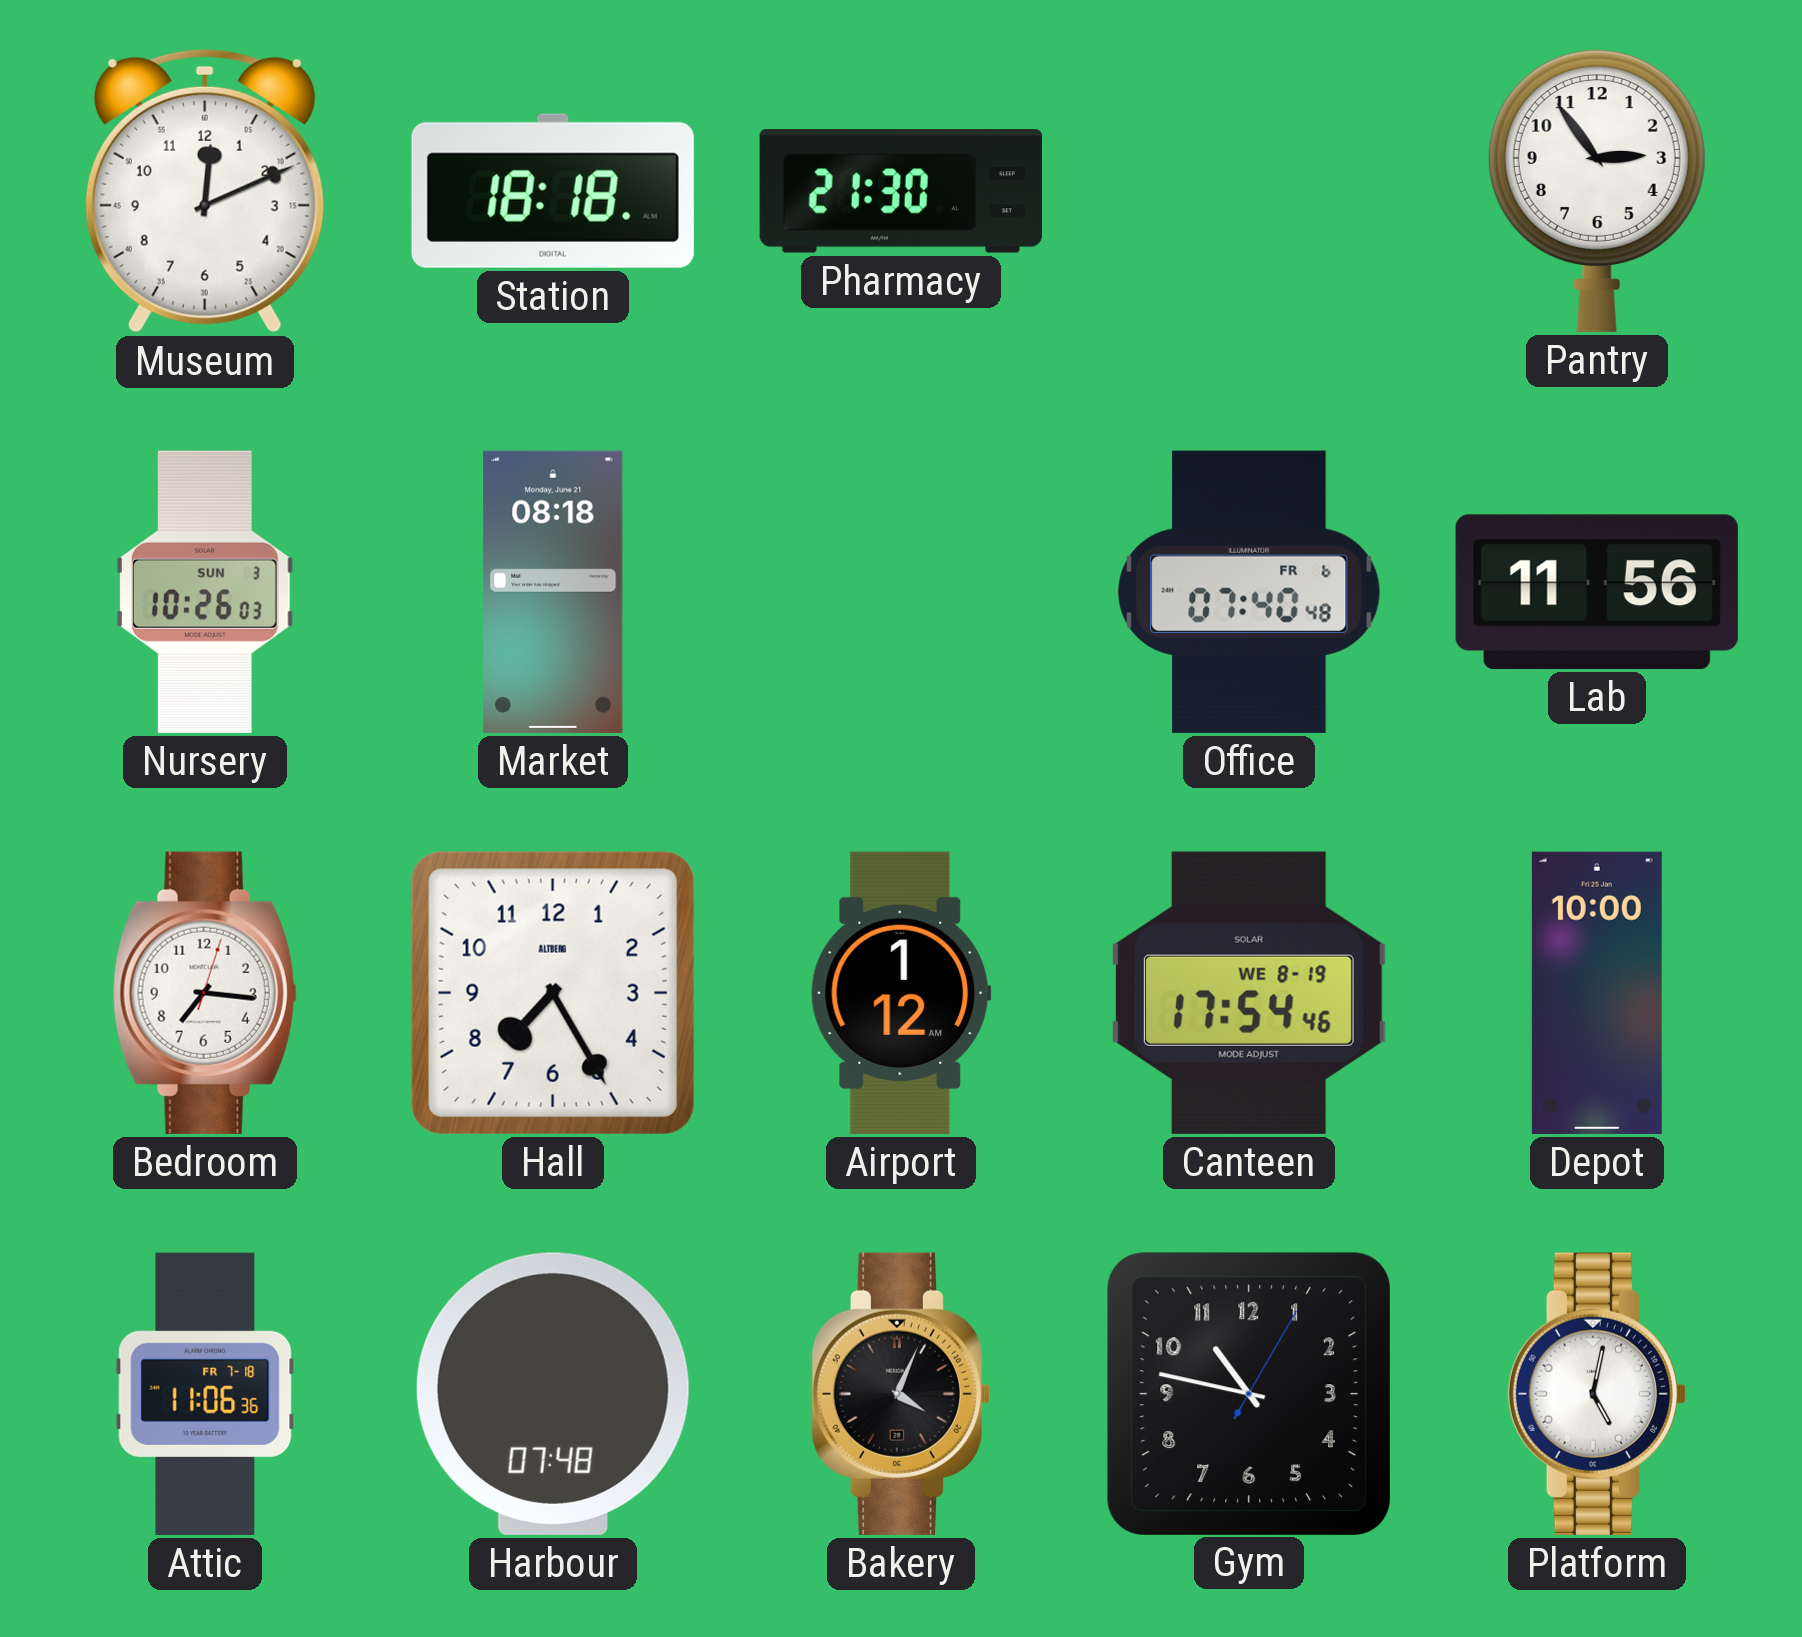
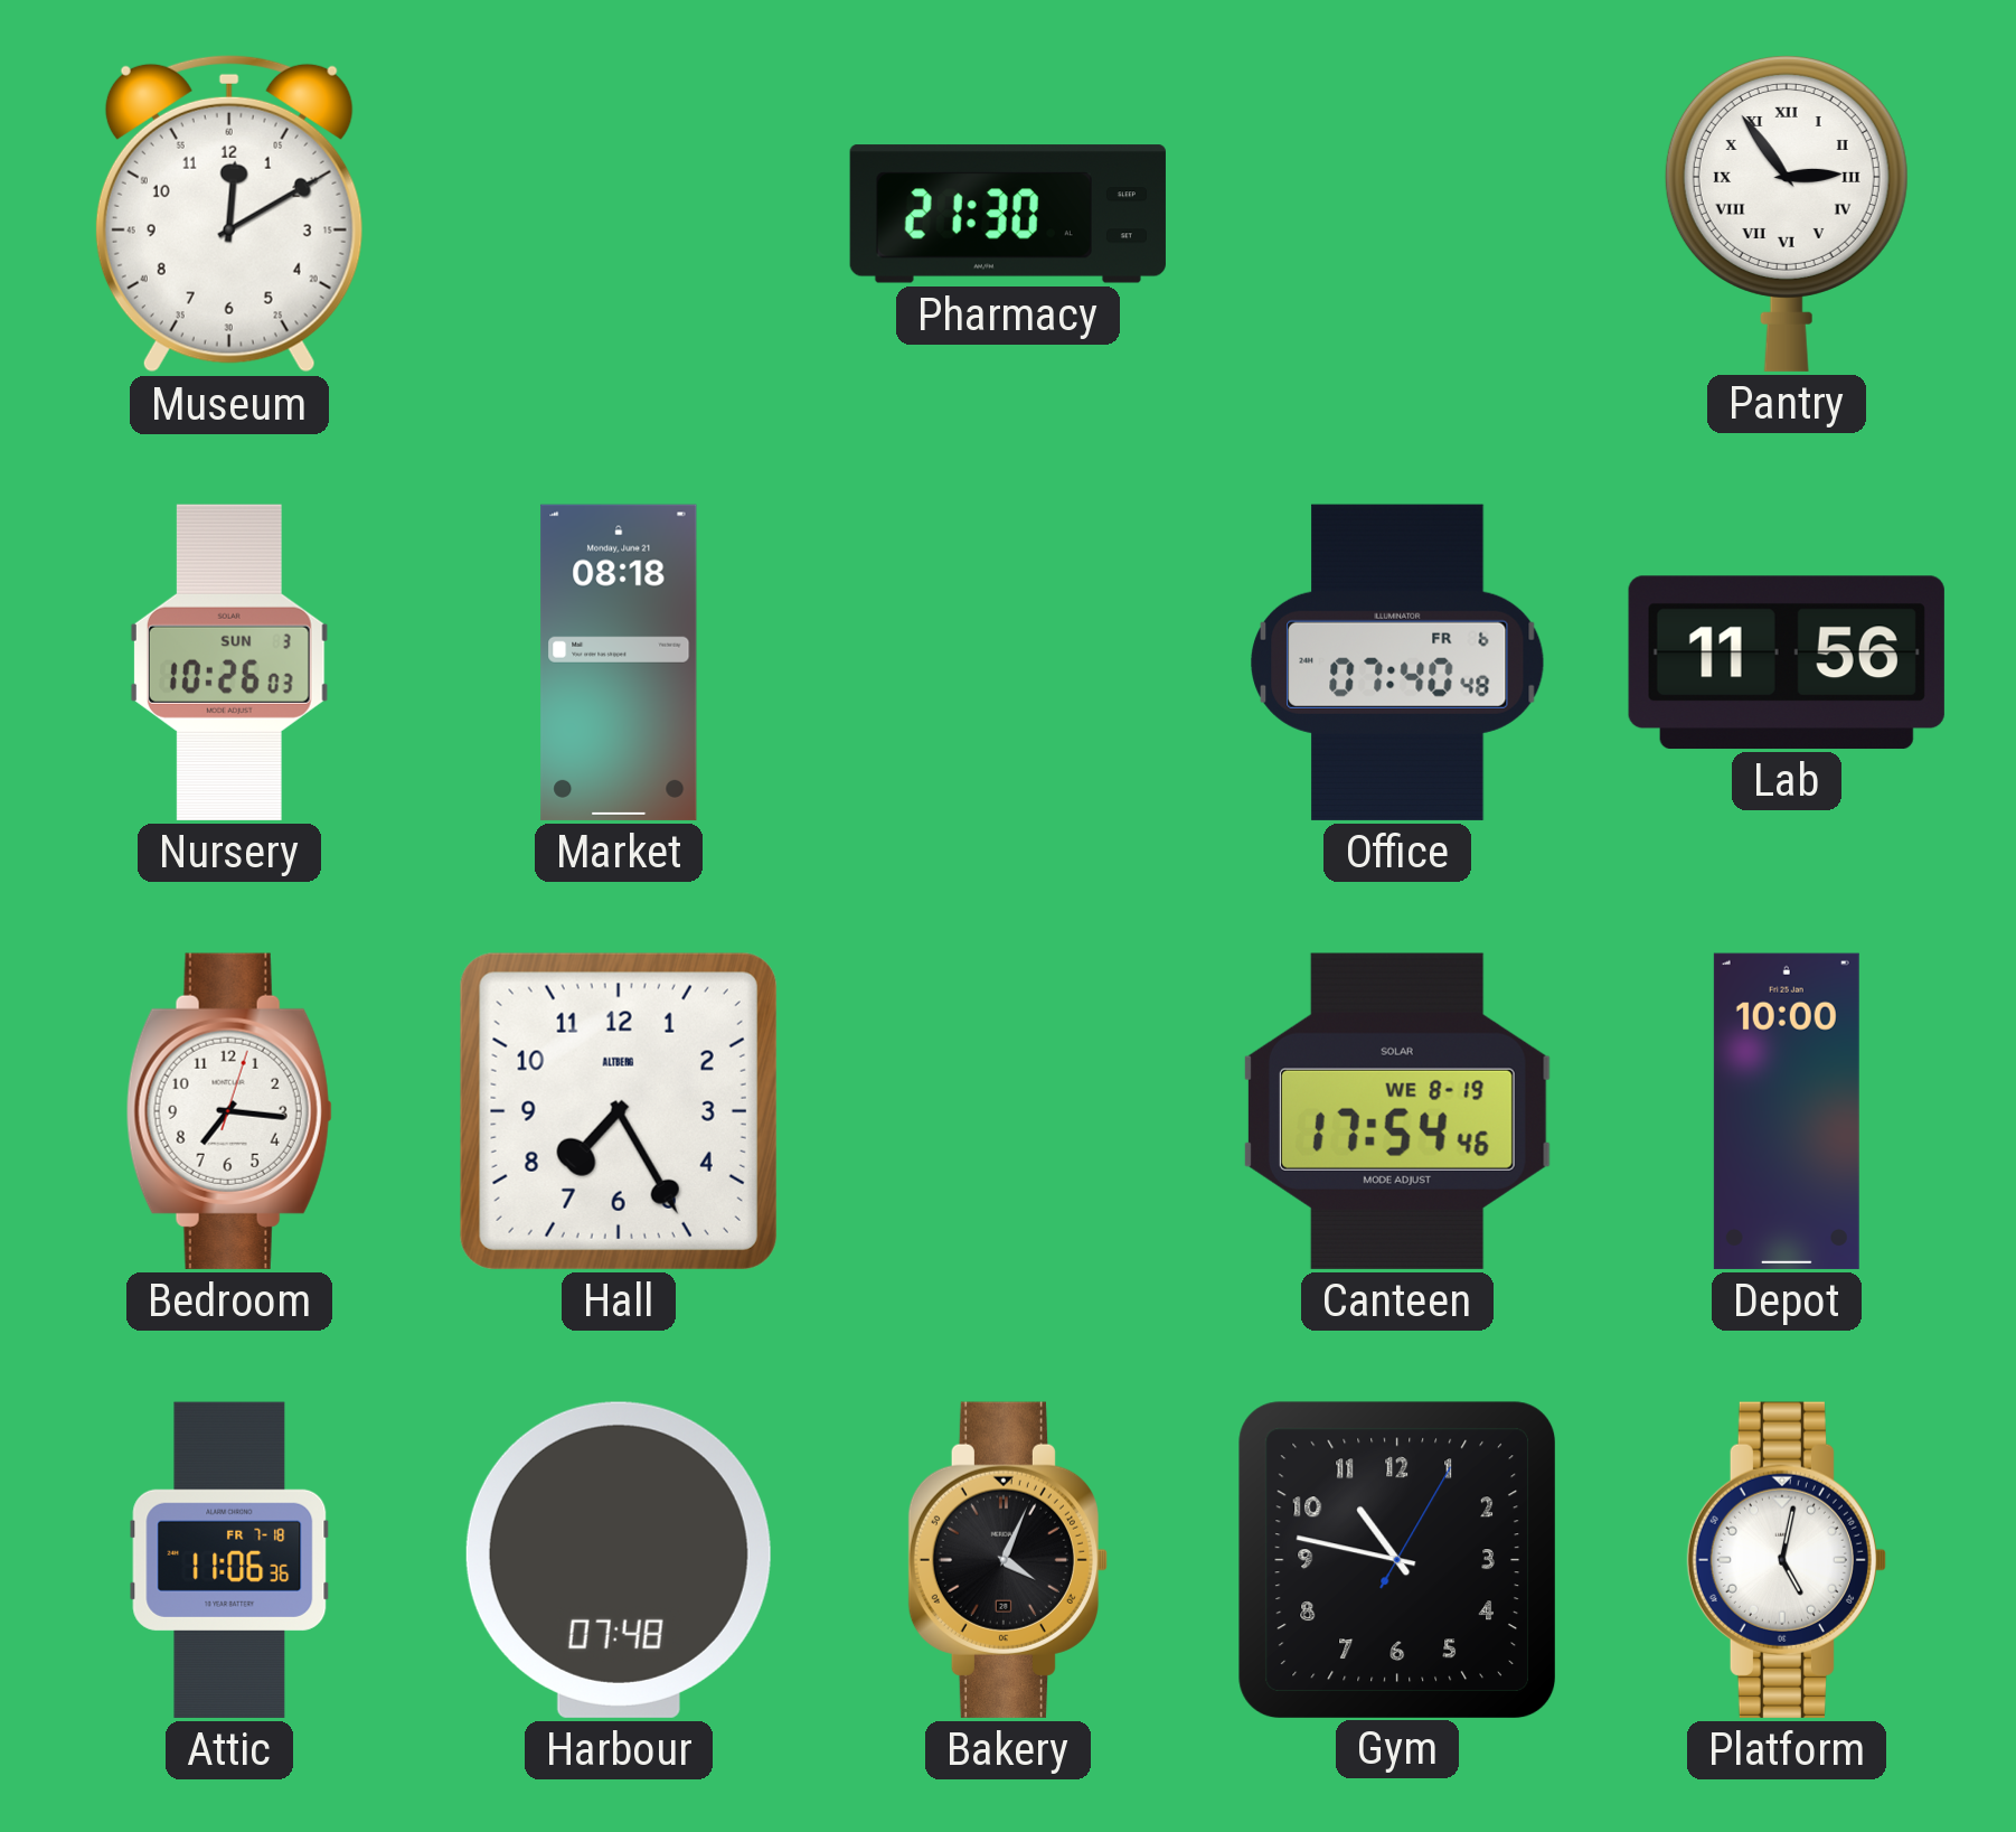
Museum: 12:11 -> 12:10 (229, 214)
Station: 18:18 -> none (553, 191)
Pantry numerals: Arabic -> Roman (1787, 213)
Airport: 1:12 -> none (901, 993)
